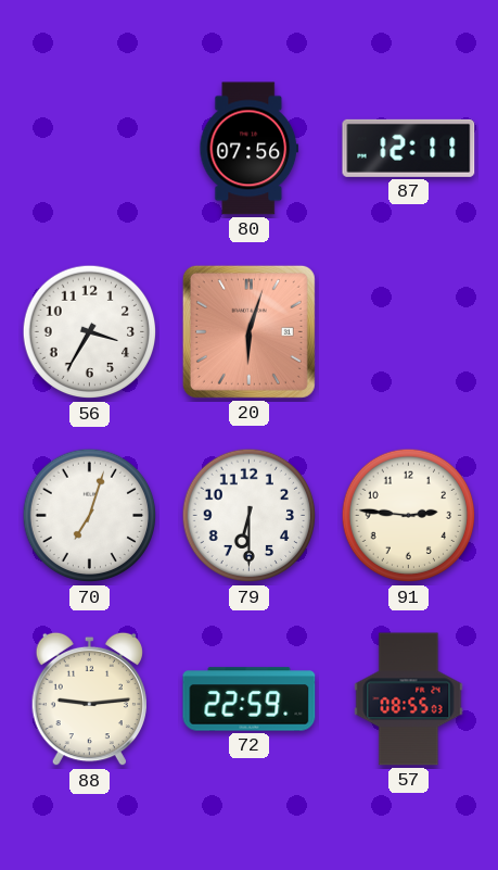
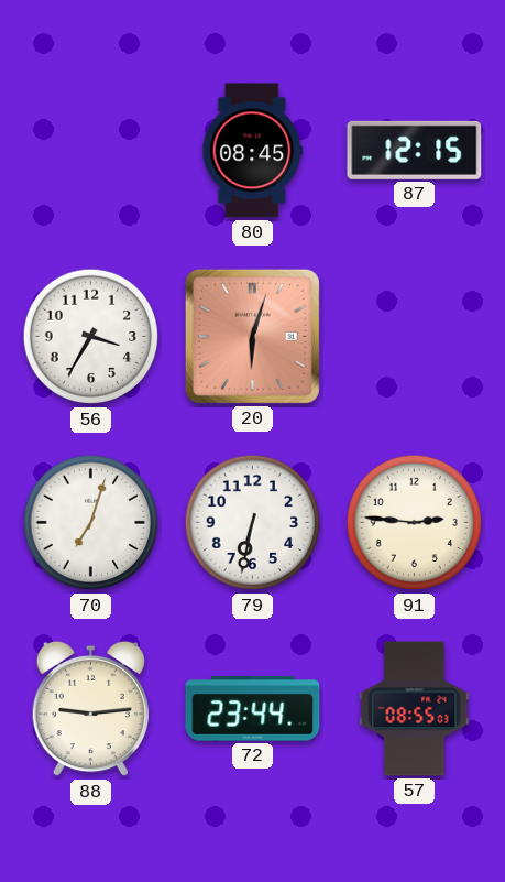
80: 07:56 -> 08:45 (253, 151)
87: 12:11 -> 12:15 (415, 150)
79: 6:30 -> 6:32 (253, 523)
72: 22:59 -> 23:44 (253, 709)
